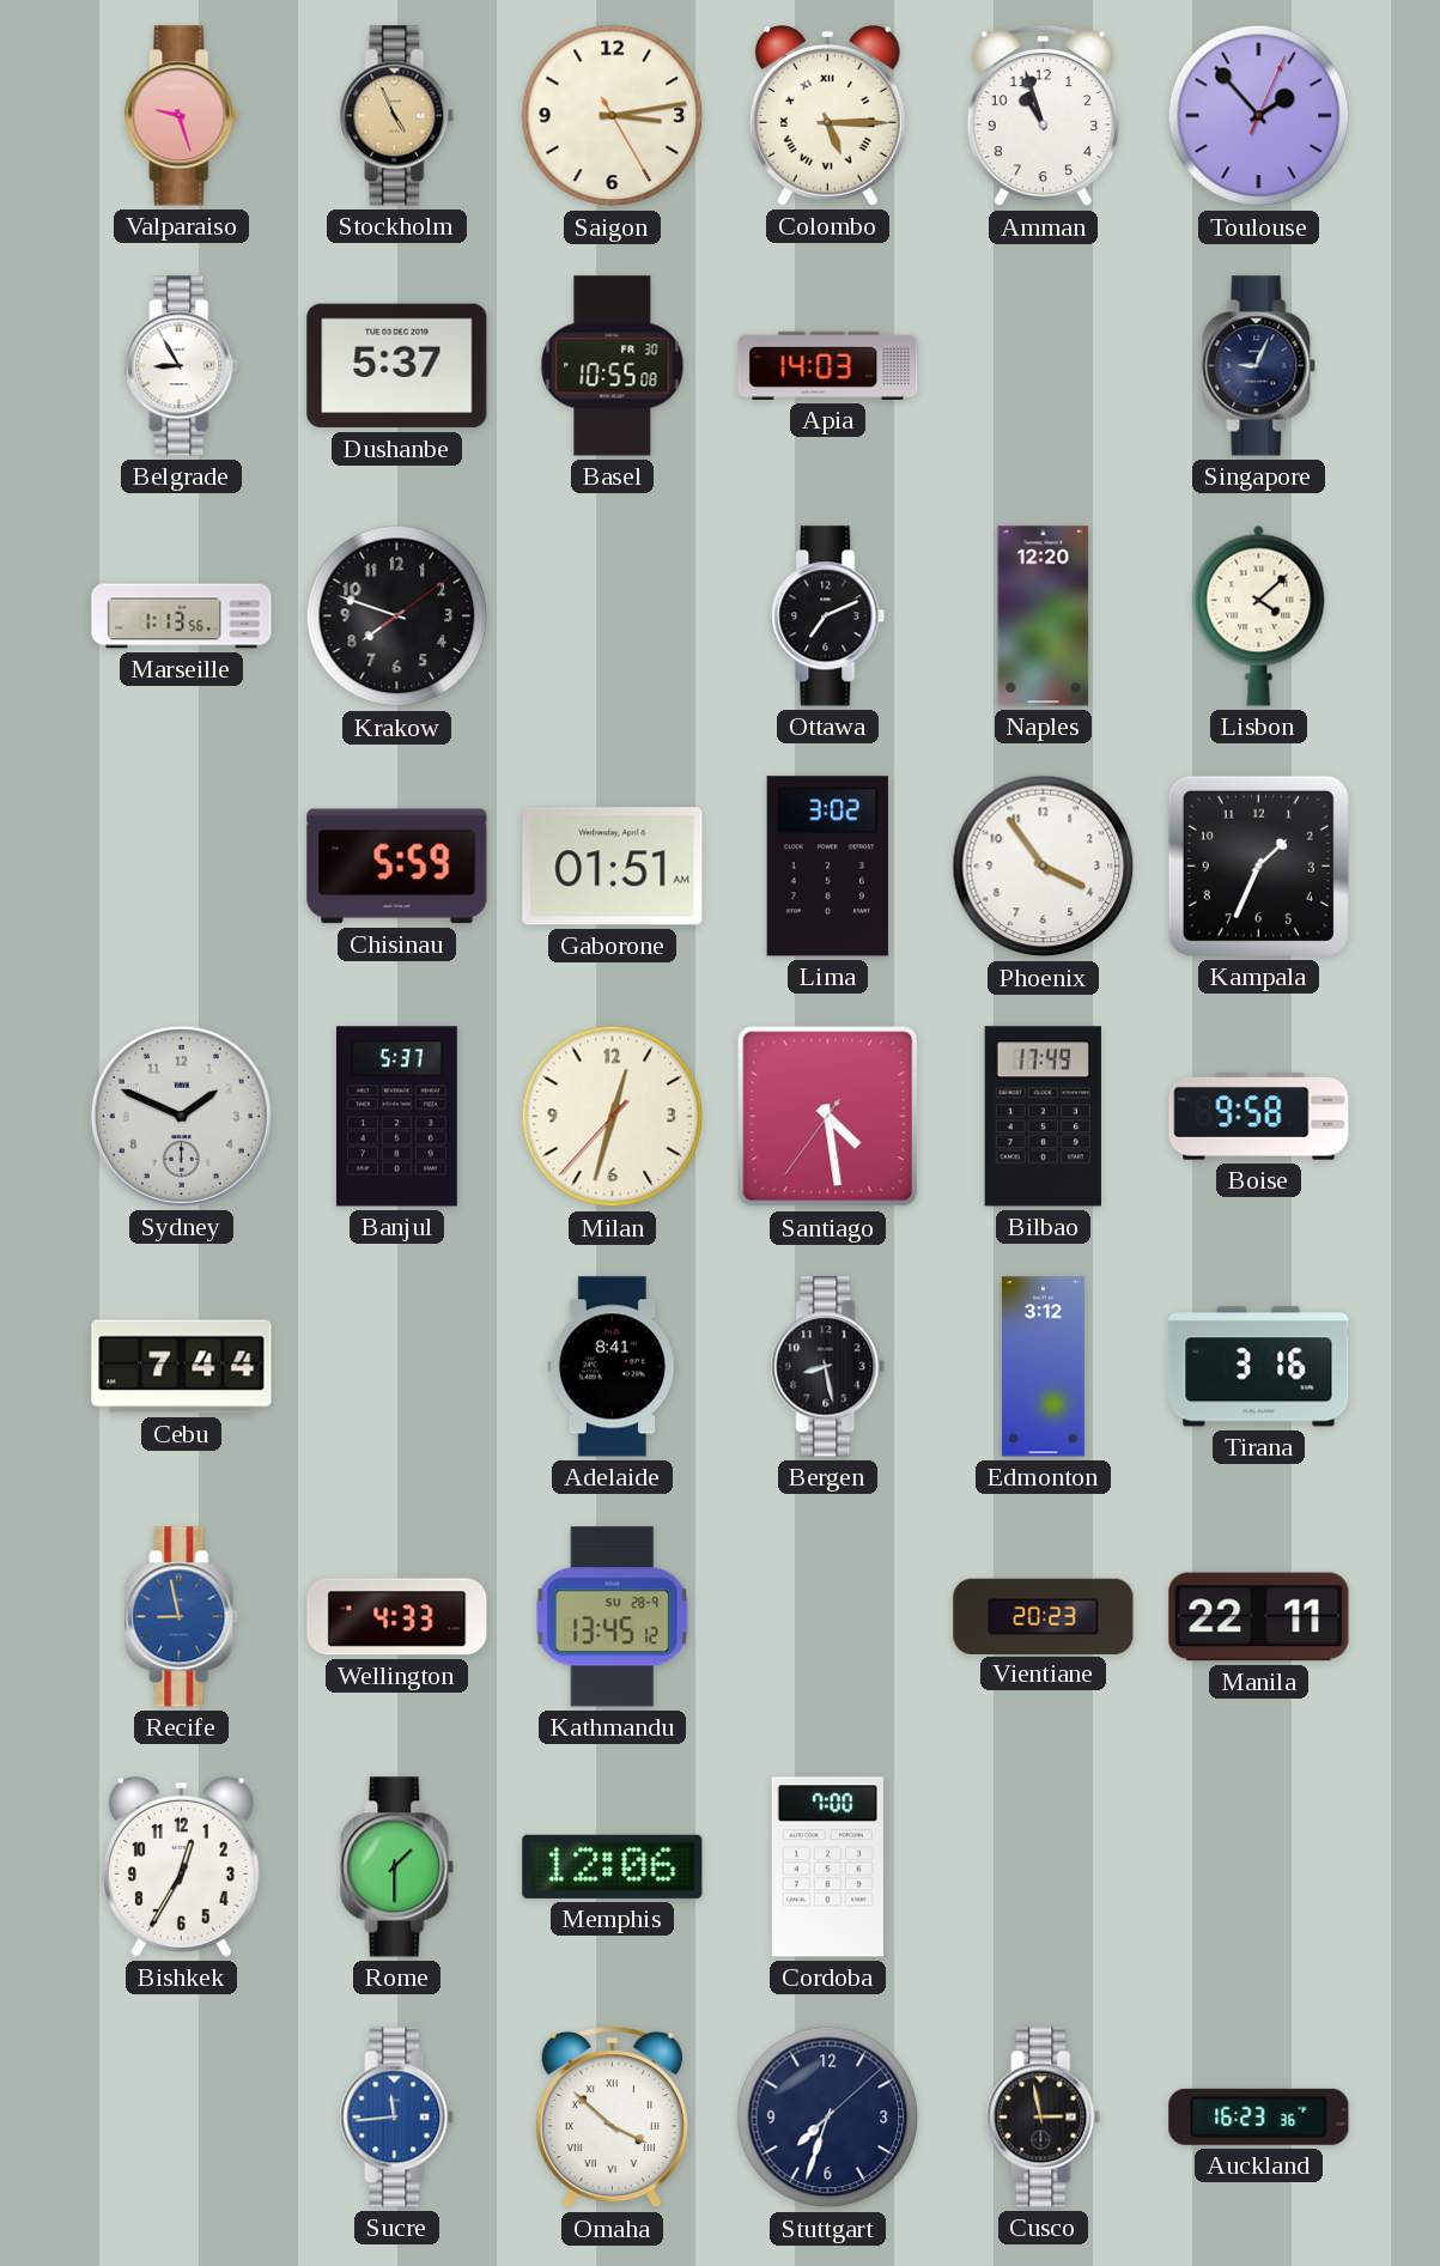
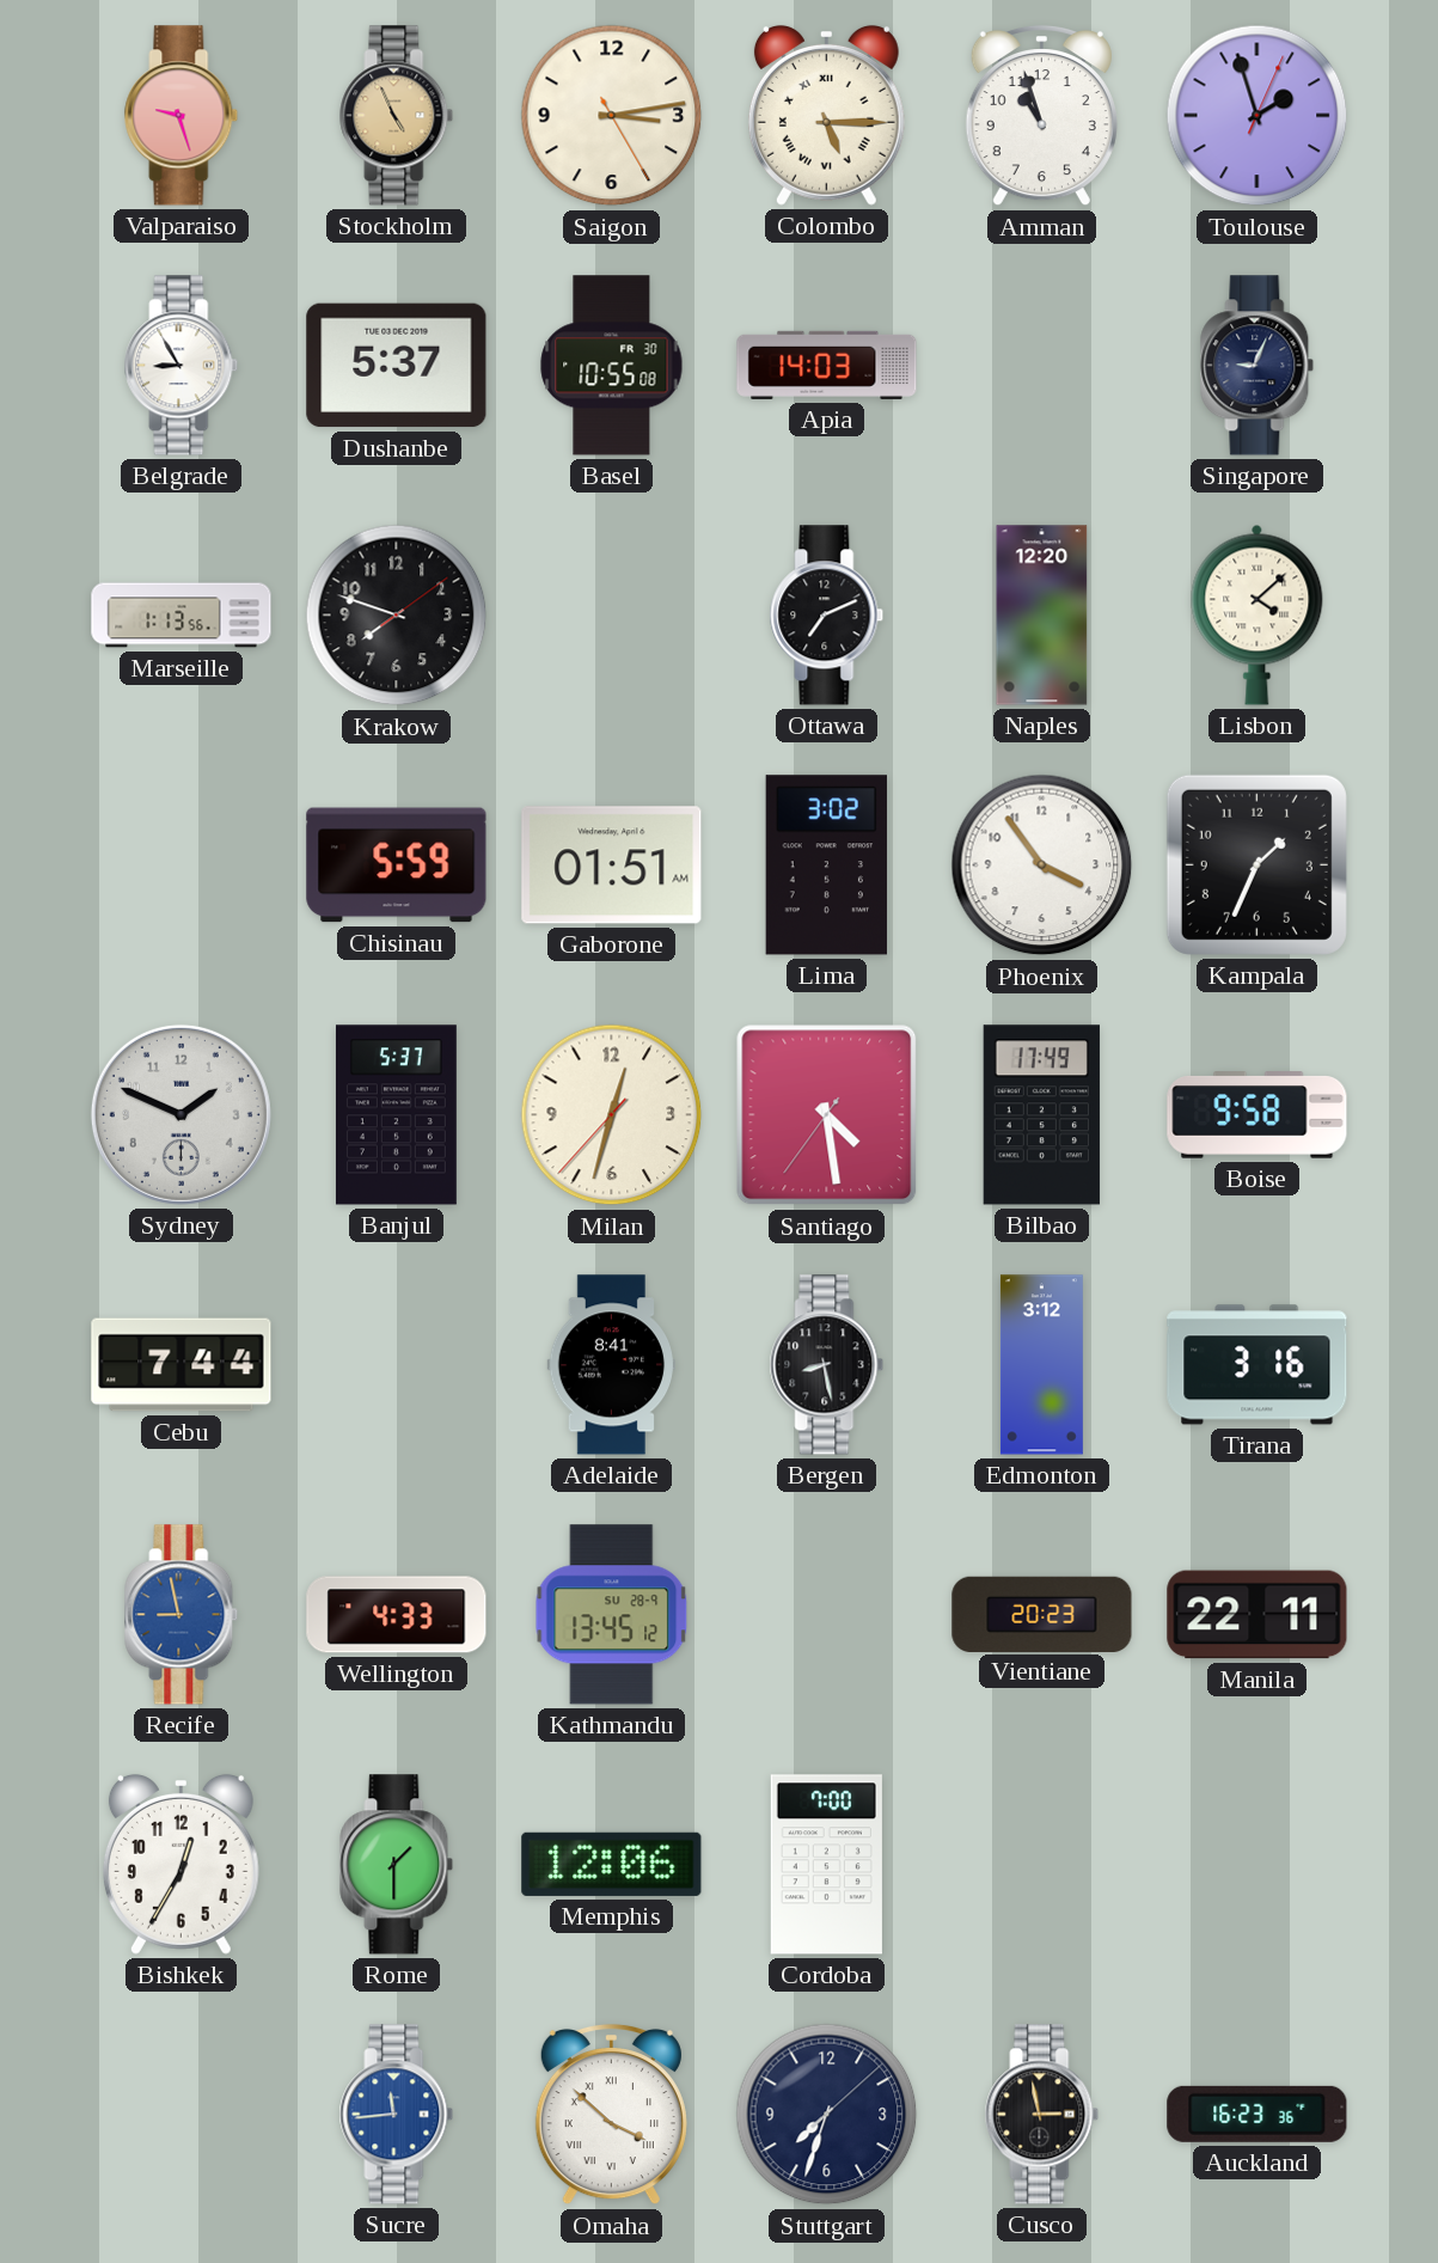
Toulouse: 1:53 -> 1:57 (1258, 116)
